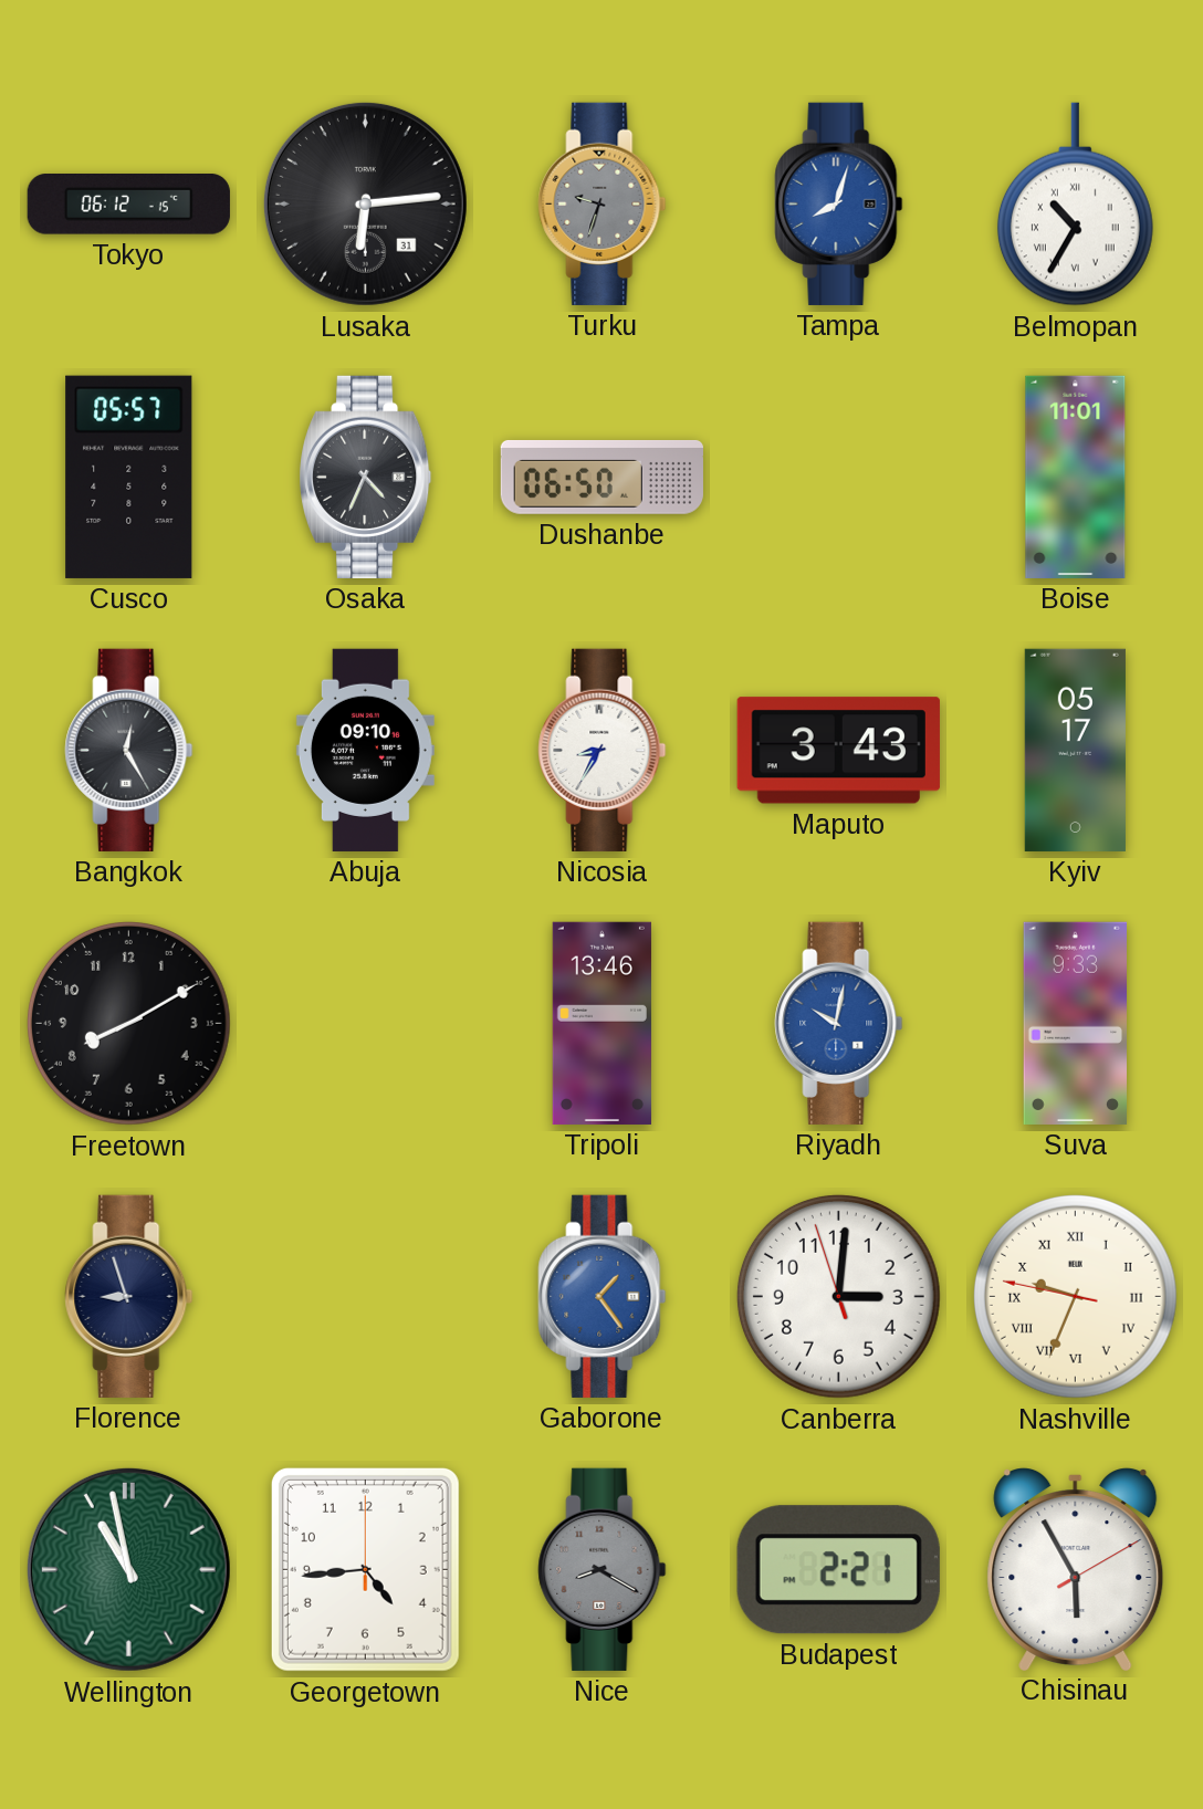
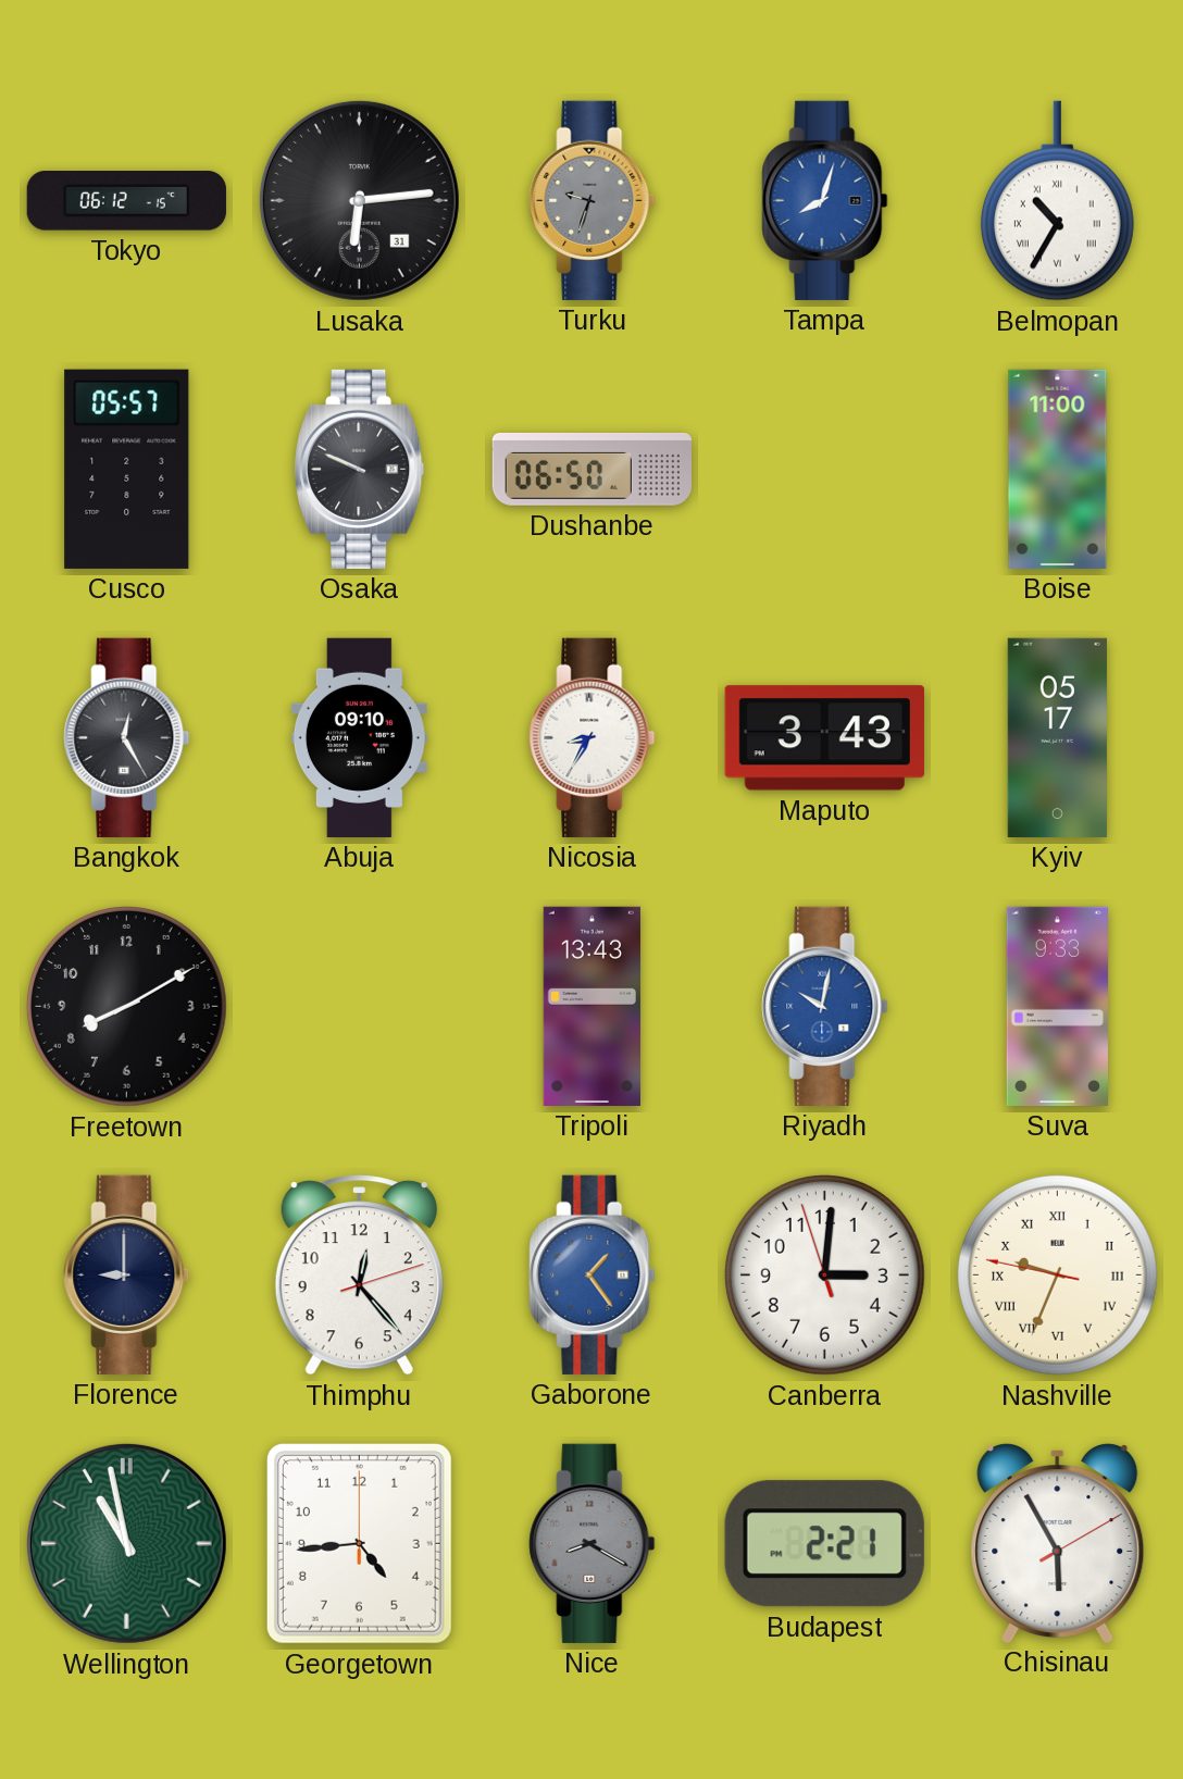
Osaka: 4:34 -> 9:49 (360, 469)
Boise: 11:01 -> 11:00 (1058, 469)
Tripoli: 13:46 -> 13:43 (591, 1006)
Florence: 8:57 -> 9:00 (127, 1274)
Thimphu: none -> 12:23 (359, 1276)
